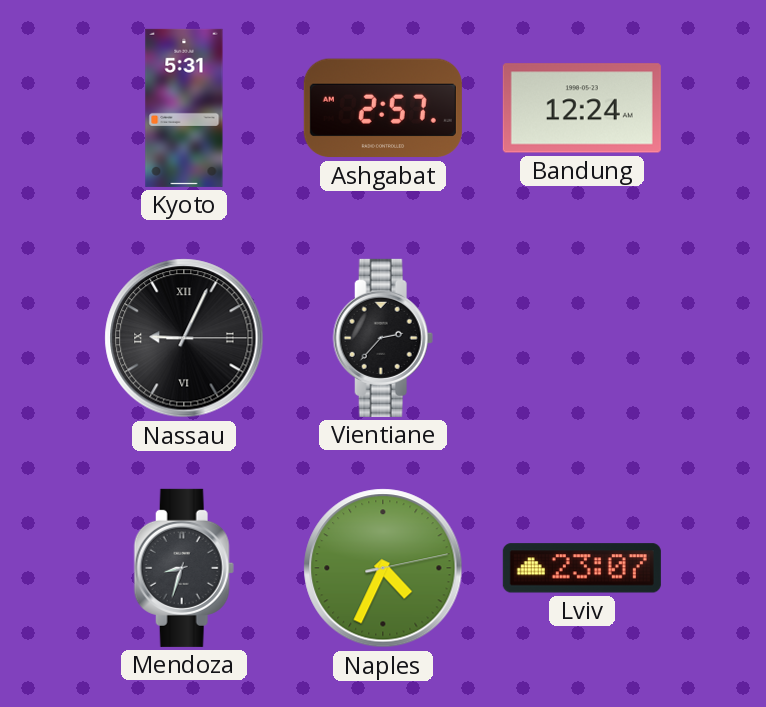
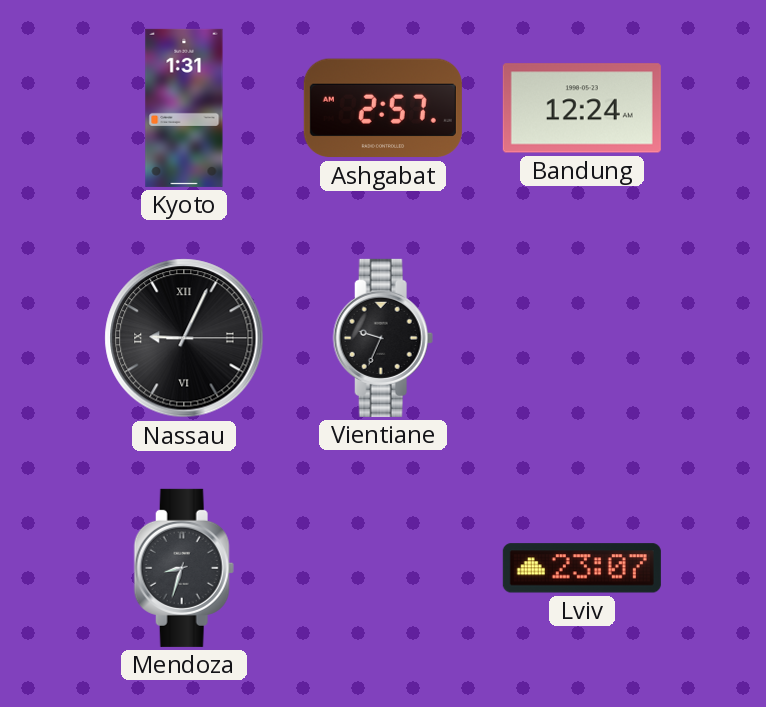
Kyoto: 5:31 -> 1:31 (184, 108)
Vientiane: 2:37 -> 9:34 (383, 338)
Naples: 4:34 -> none (383, 568)
